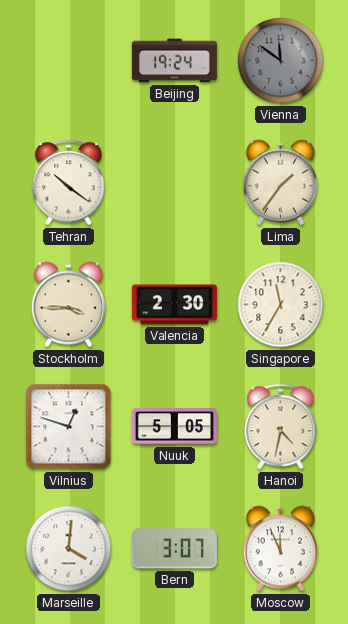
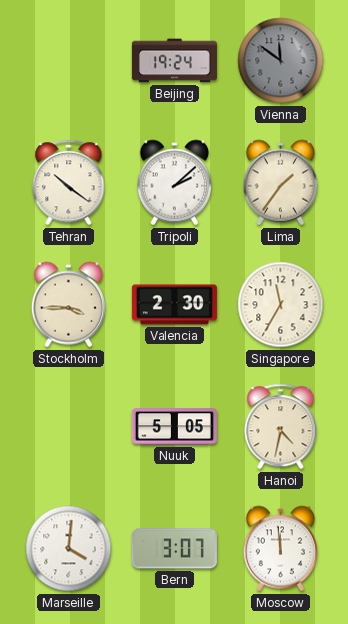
Tripoli: none -> 2:08 (174, 183)
Vilnius: 12:48 -> none (69, 427)
Moscow: 11:56 -> 11:59 (280, 549)
